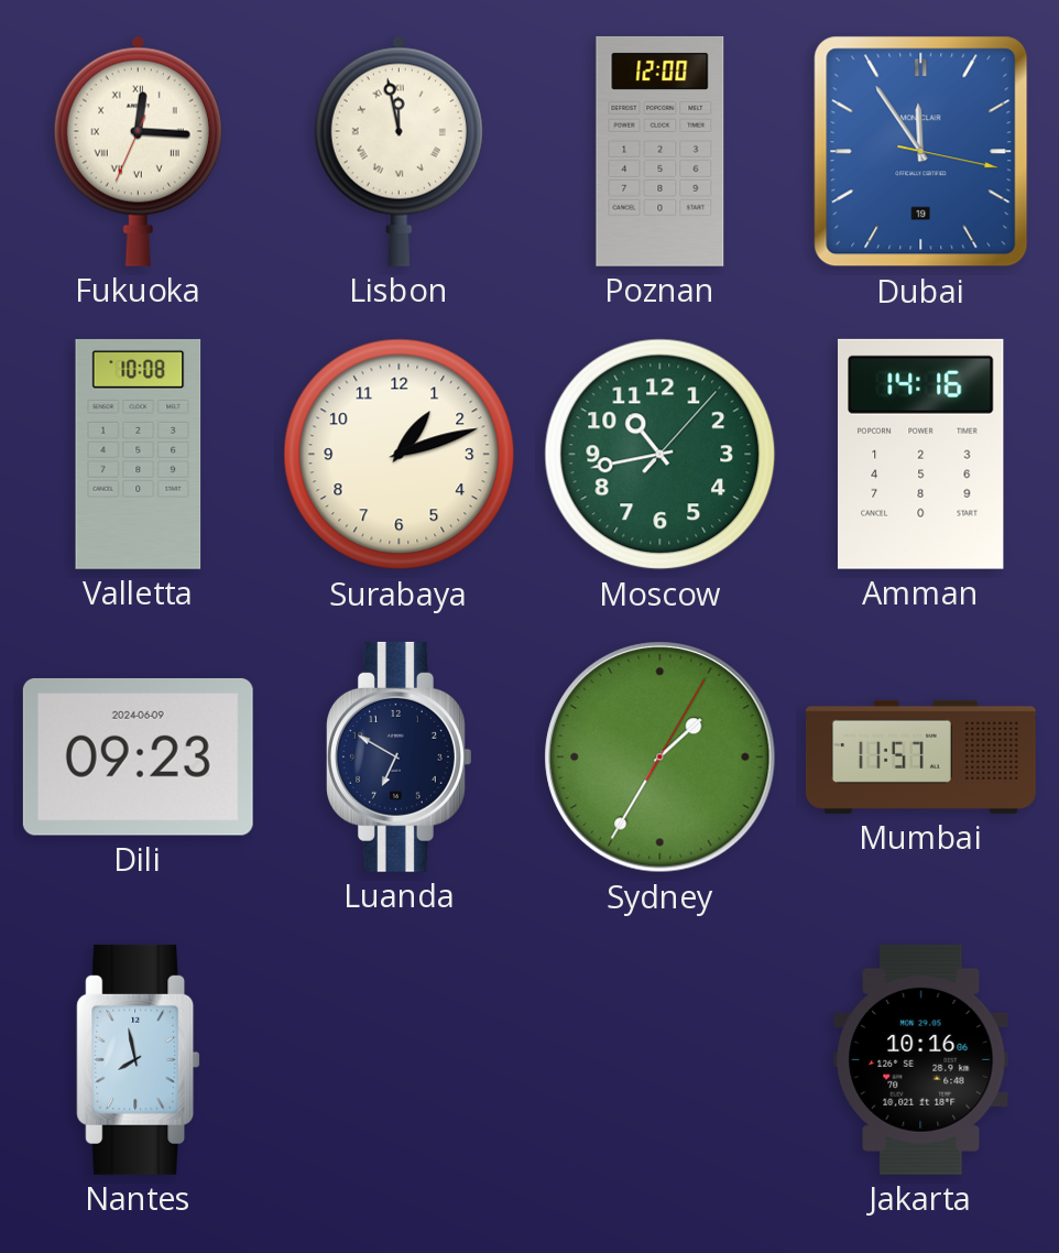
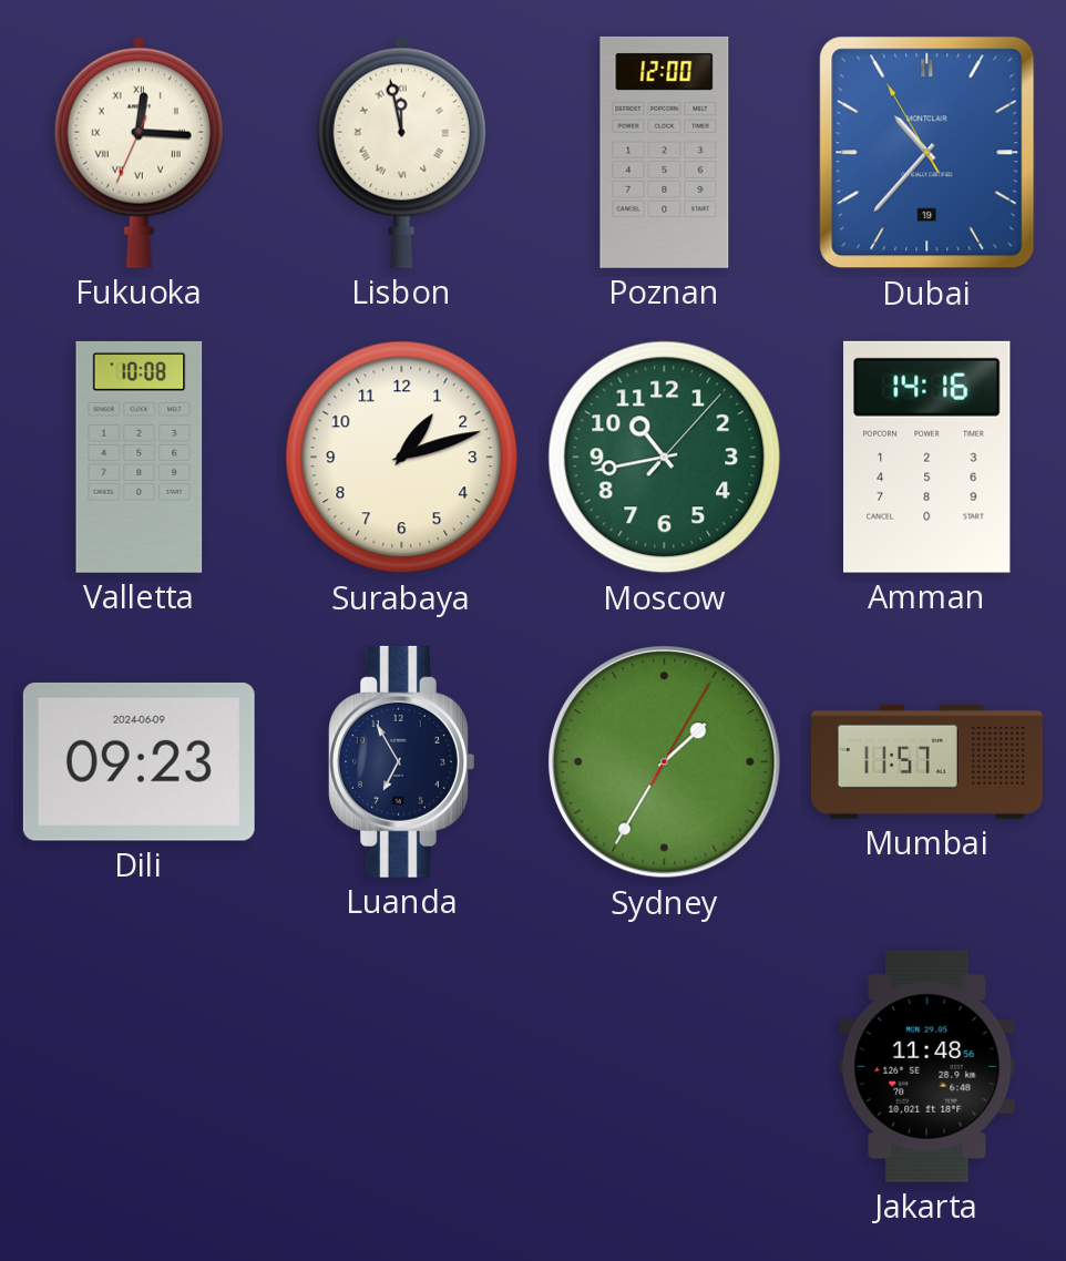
Dubai: 11:54 -> 10:36 (927, 153)
Luanda: 6:50 -> 6:55 (402, 761)
Nantes: 7:58 -> none (139, 1059)
Jakarta: 10:16 -> 11:48 (927, 1066)
